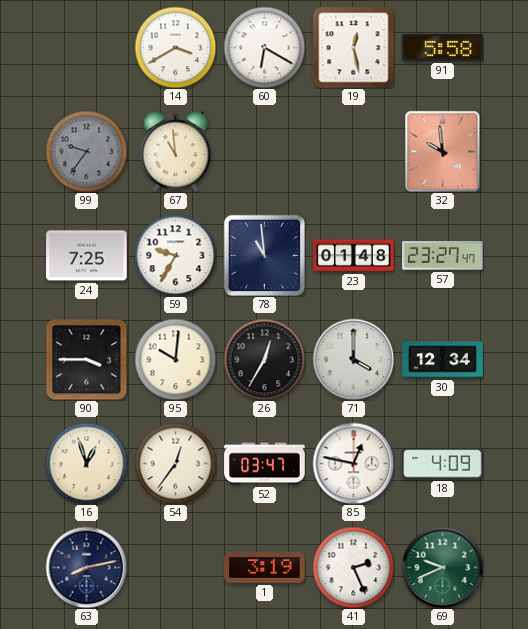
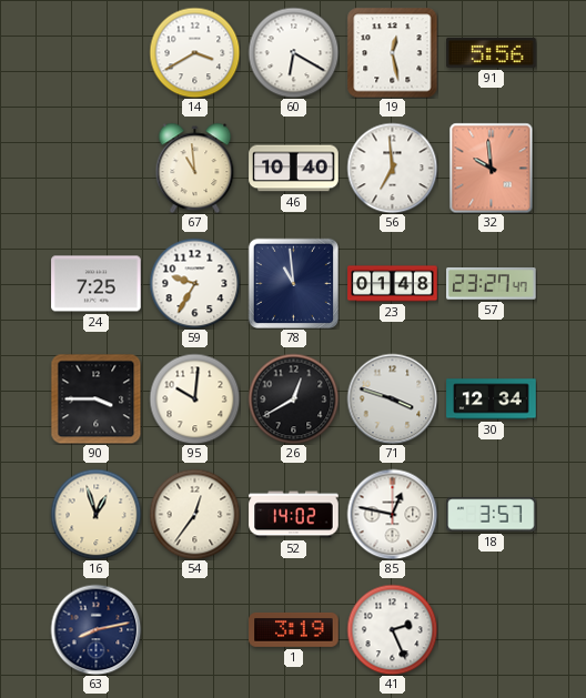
91: 5:58 -> 5:56 (492, 52)
99: 9:36 -> none (86, 151)
46: none -> 10:40 (294, 169)
56: none -> 6:59 (392, 168)
26: 12:35 -> 12:40 (293, 398)
71: 4:00 -> 3:48 (392, 398)
52: 03:47 -> 14:02 (294, 515)
18: 4:09 -> 3:57 (492, 515)
69: 9:41 -> none (442, 567)
